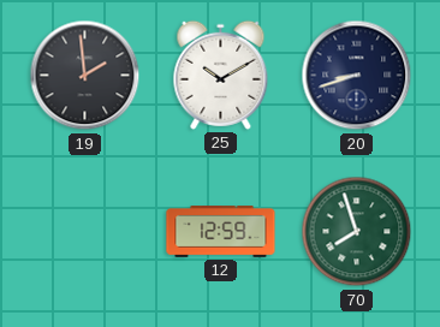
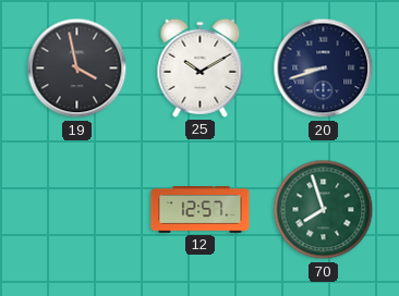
19: 1:59 -> 3:58 (77, 69)
12: 12:59 -> 12:57 (201, 210)
